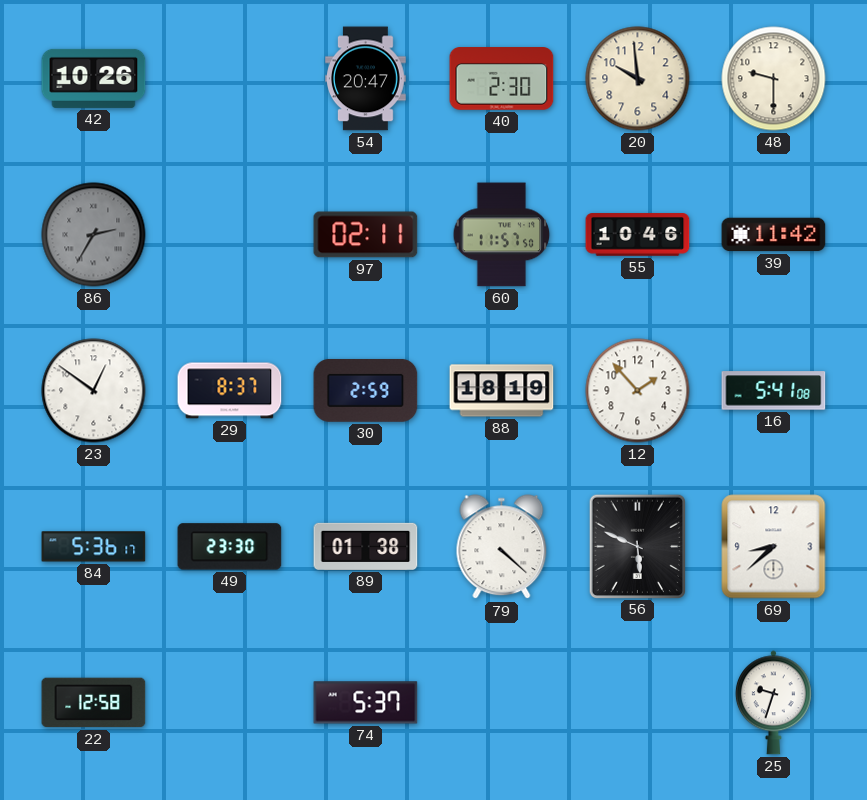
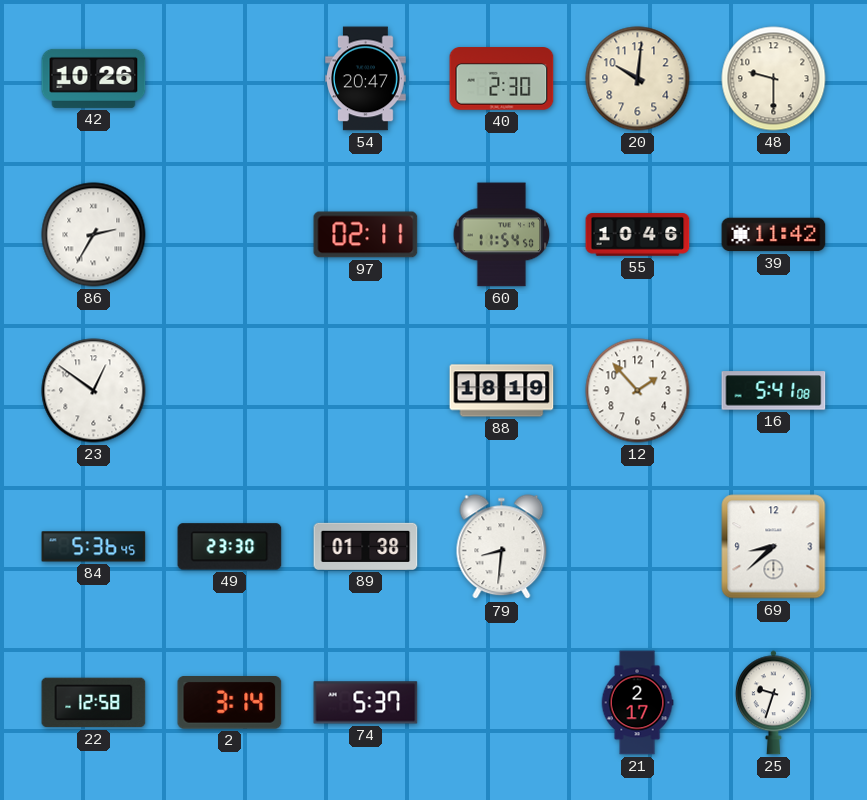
20: 9:59 -> 10:01 (638, 79)
86 dial: grey -> white (94, 235)
60: 11:57 -> 11:54 (502, 235)
29: 8:37 -> none (230, 391)
30: 2:59 -> none (366, 390)
84: 5:36:17 -> 5:36:45 (94, 547)
79: 4:22 -> 8:31 (502, 547)
56: 5:49 -> none (637, 546)
2: none -> 3:14 (230, 703)
21: none -> 2:17 (637, 703)
